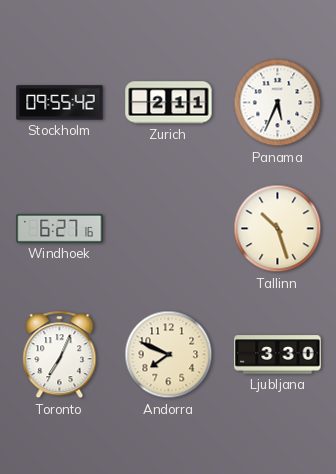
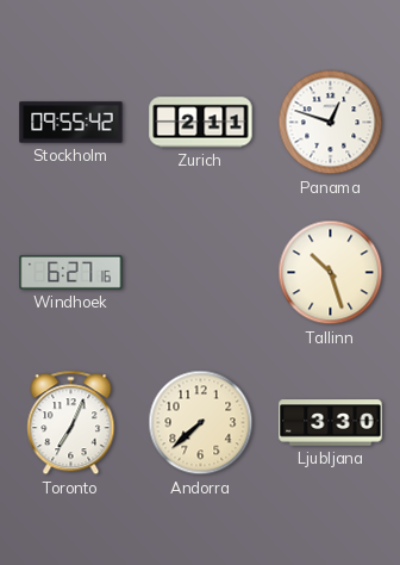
Panama: 5:34 -> 12:48 (331, 123)
Andorra: 7:49 -> 7:38 (201, 423)
